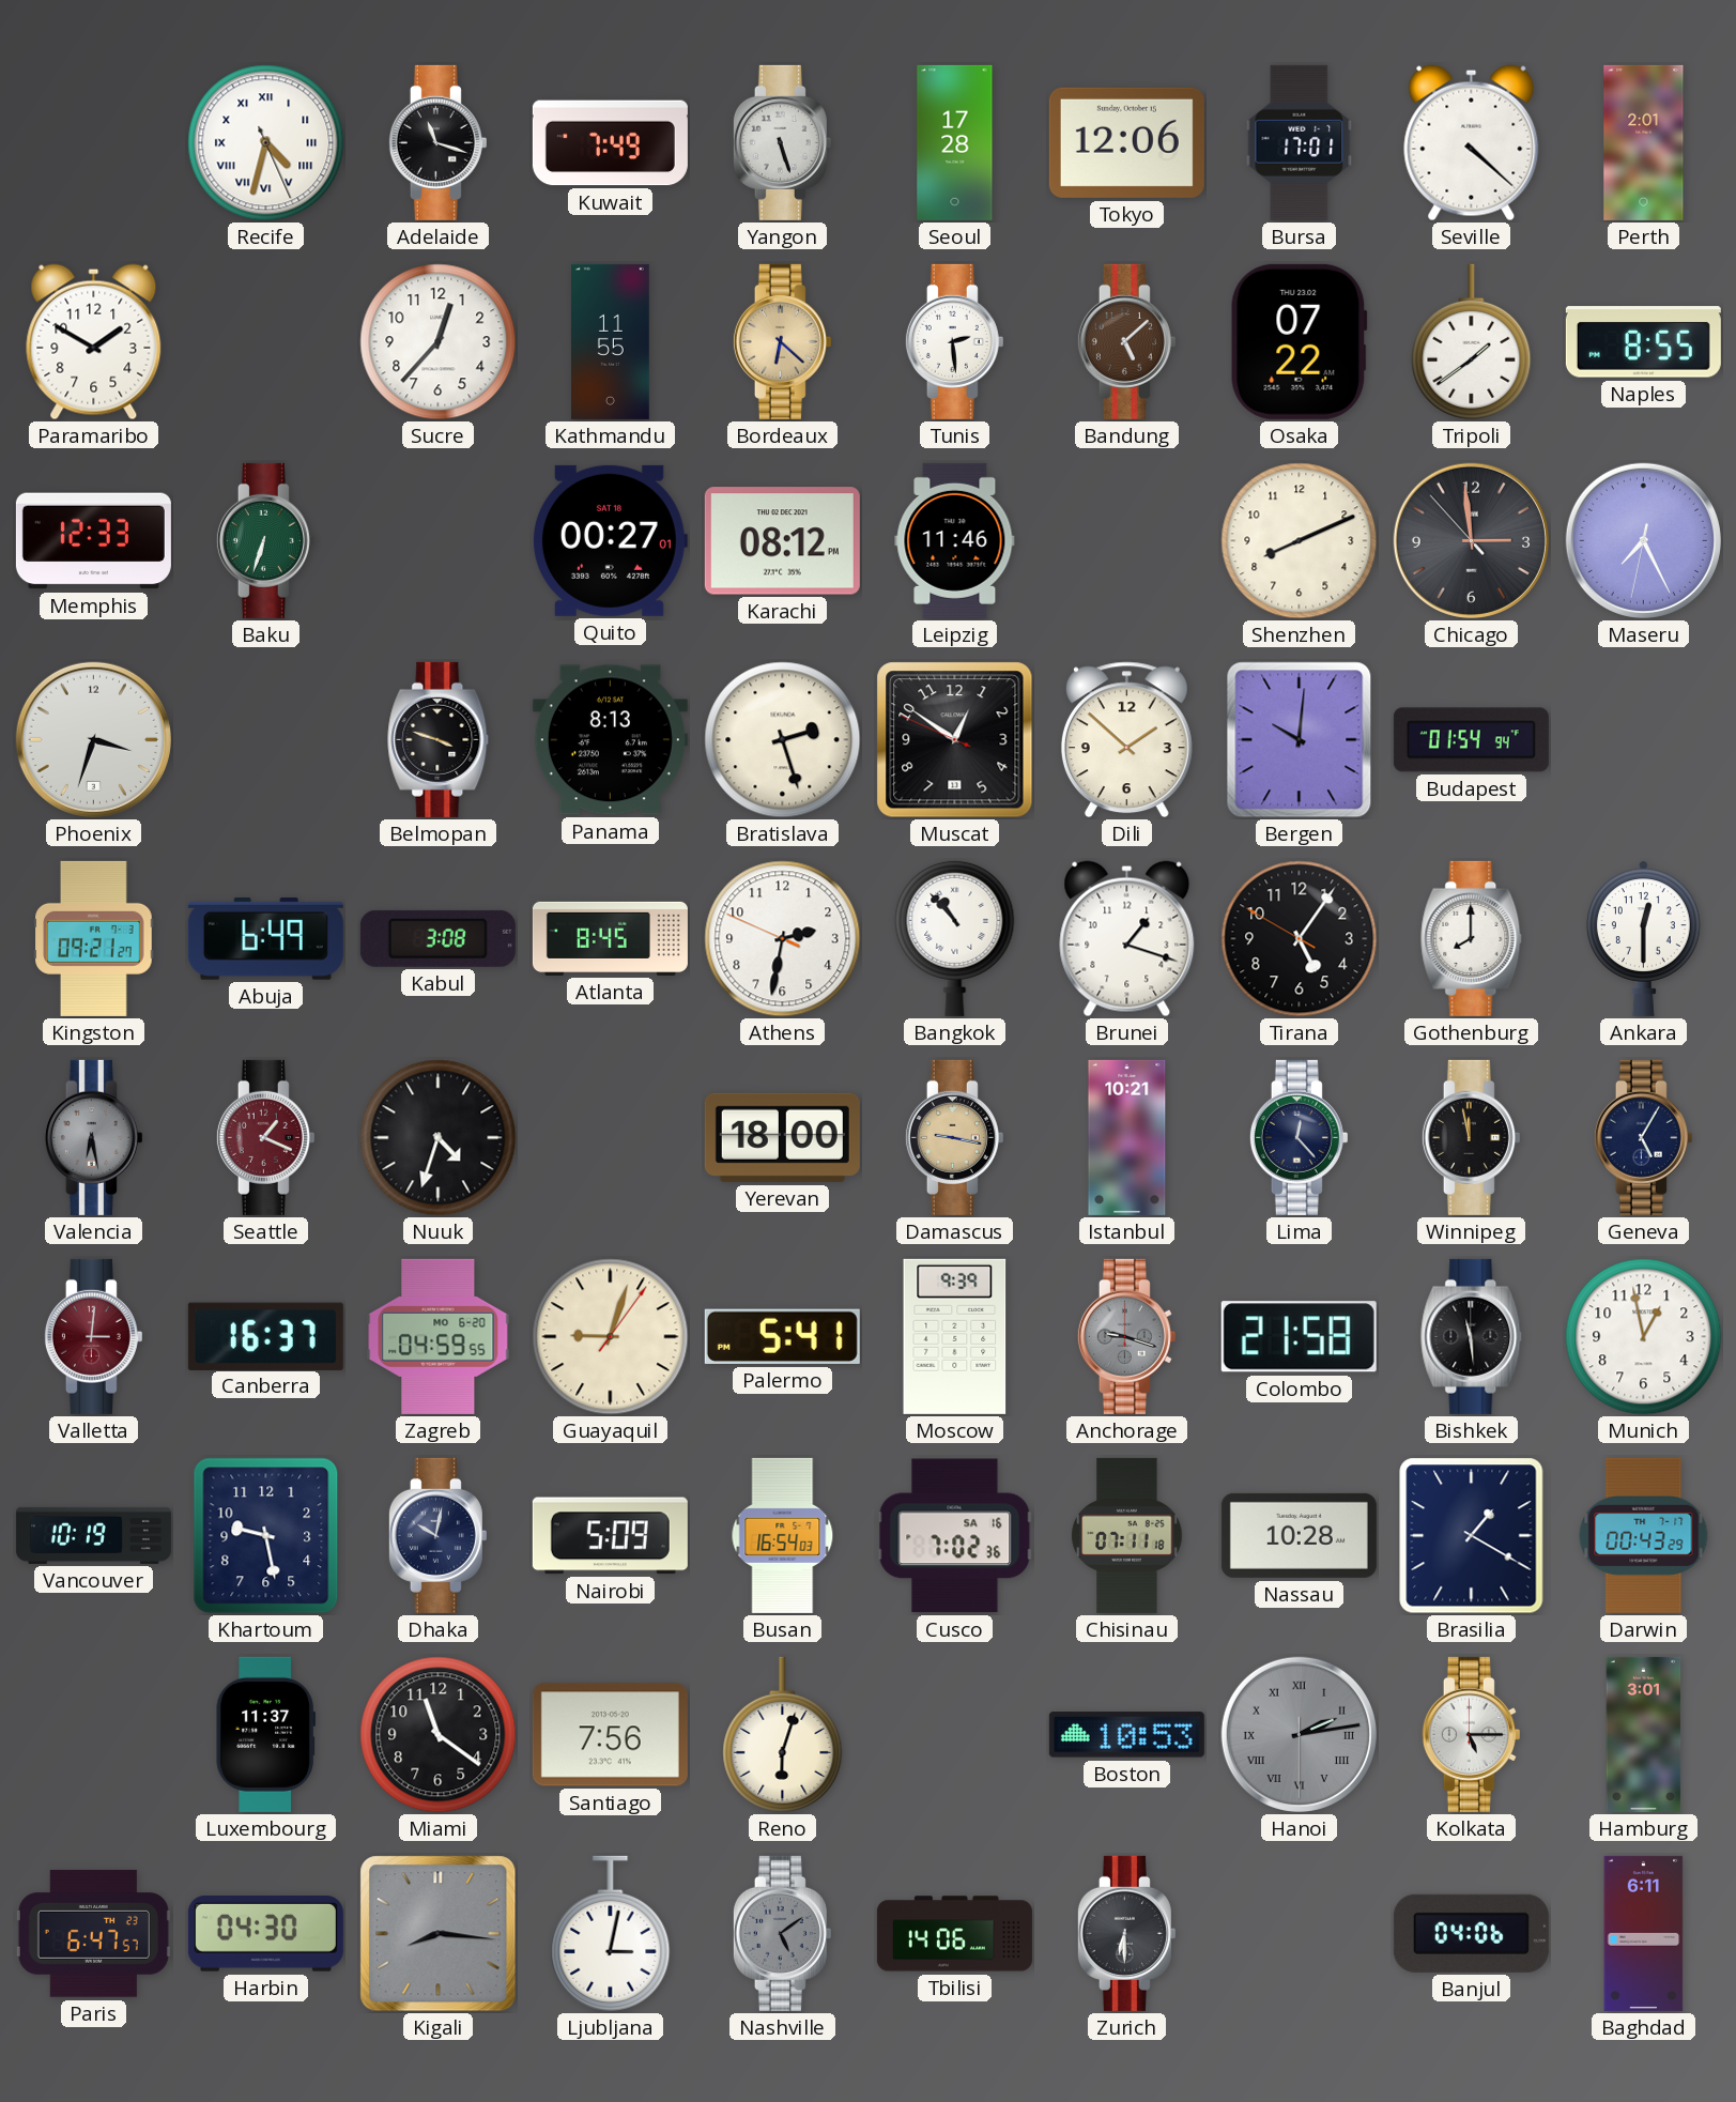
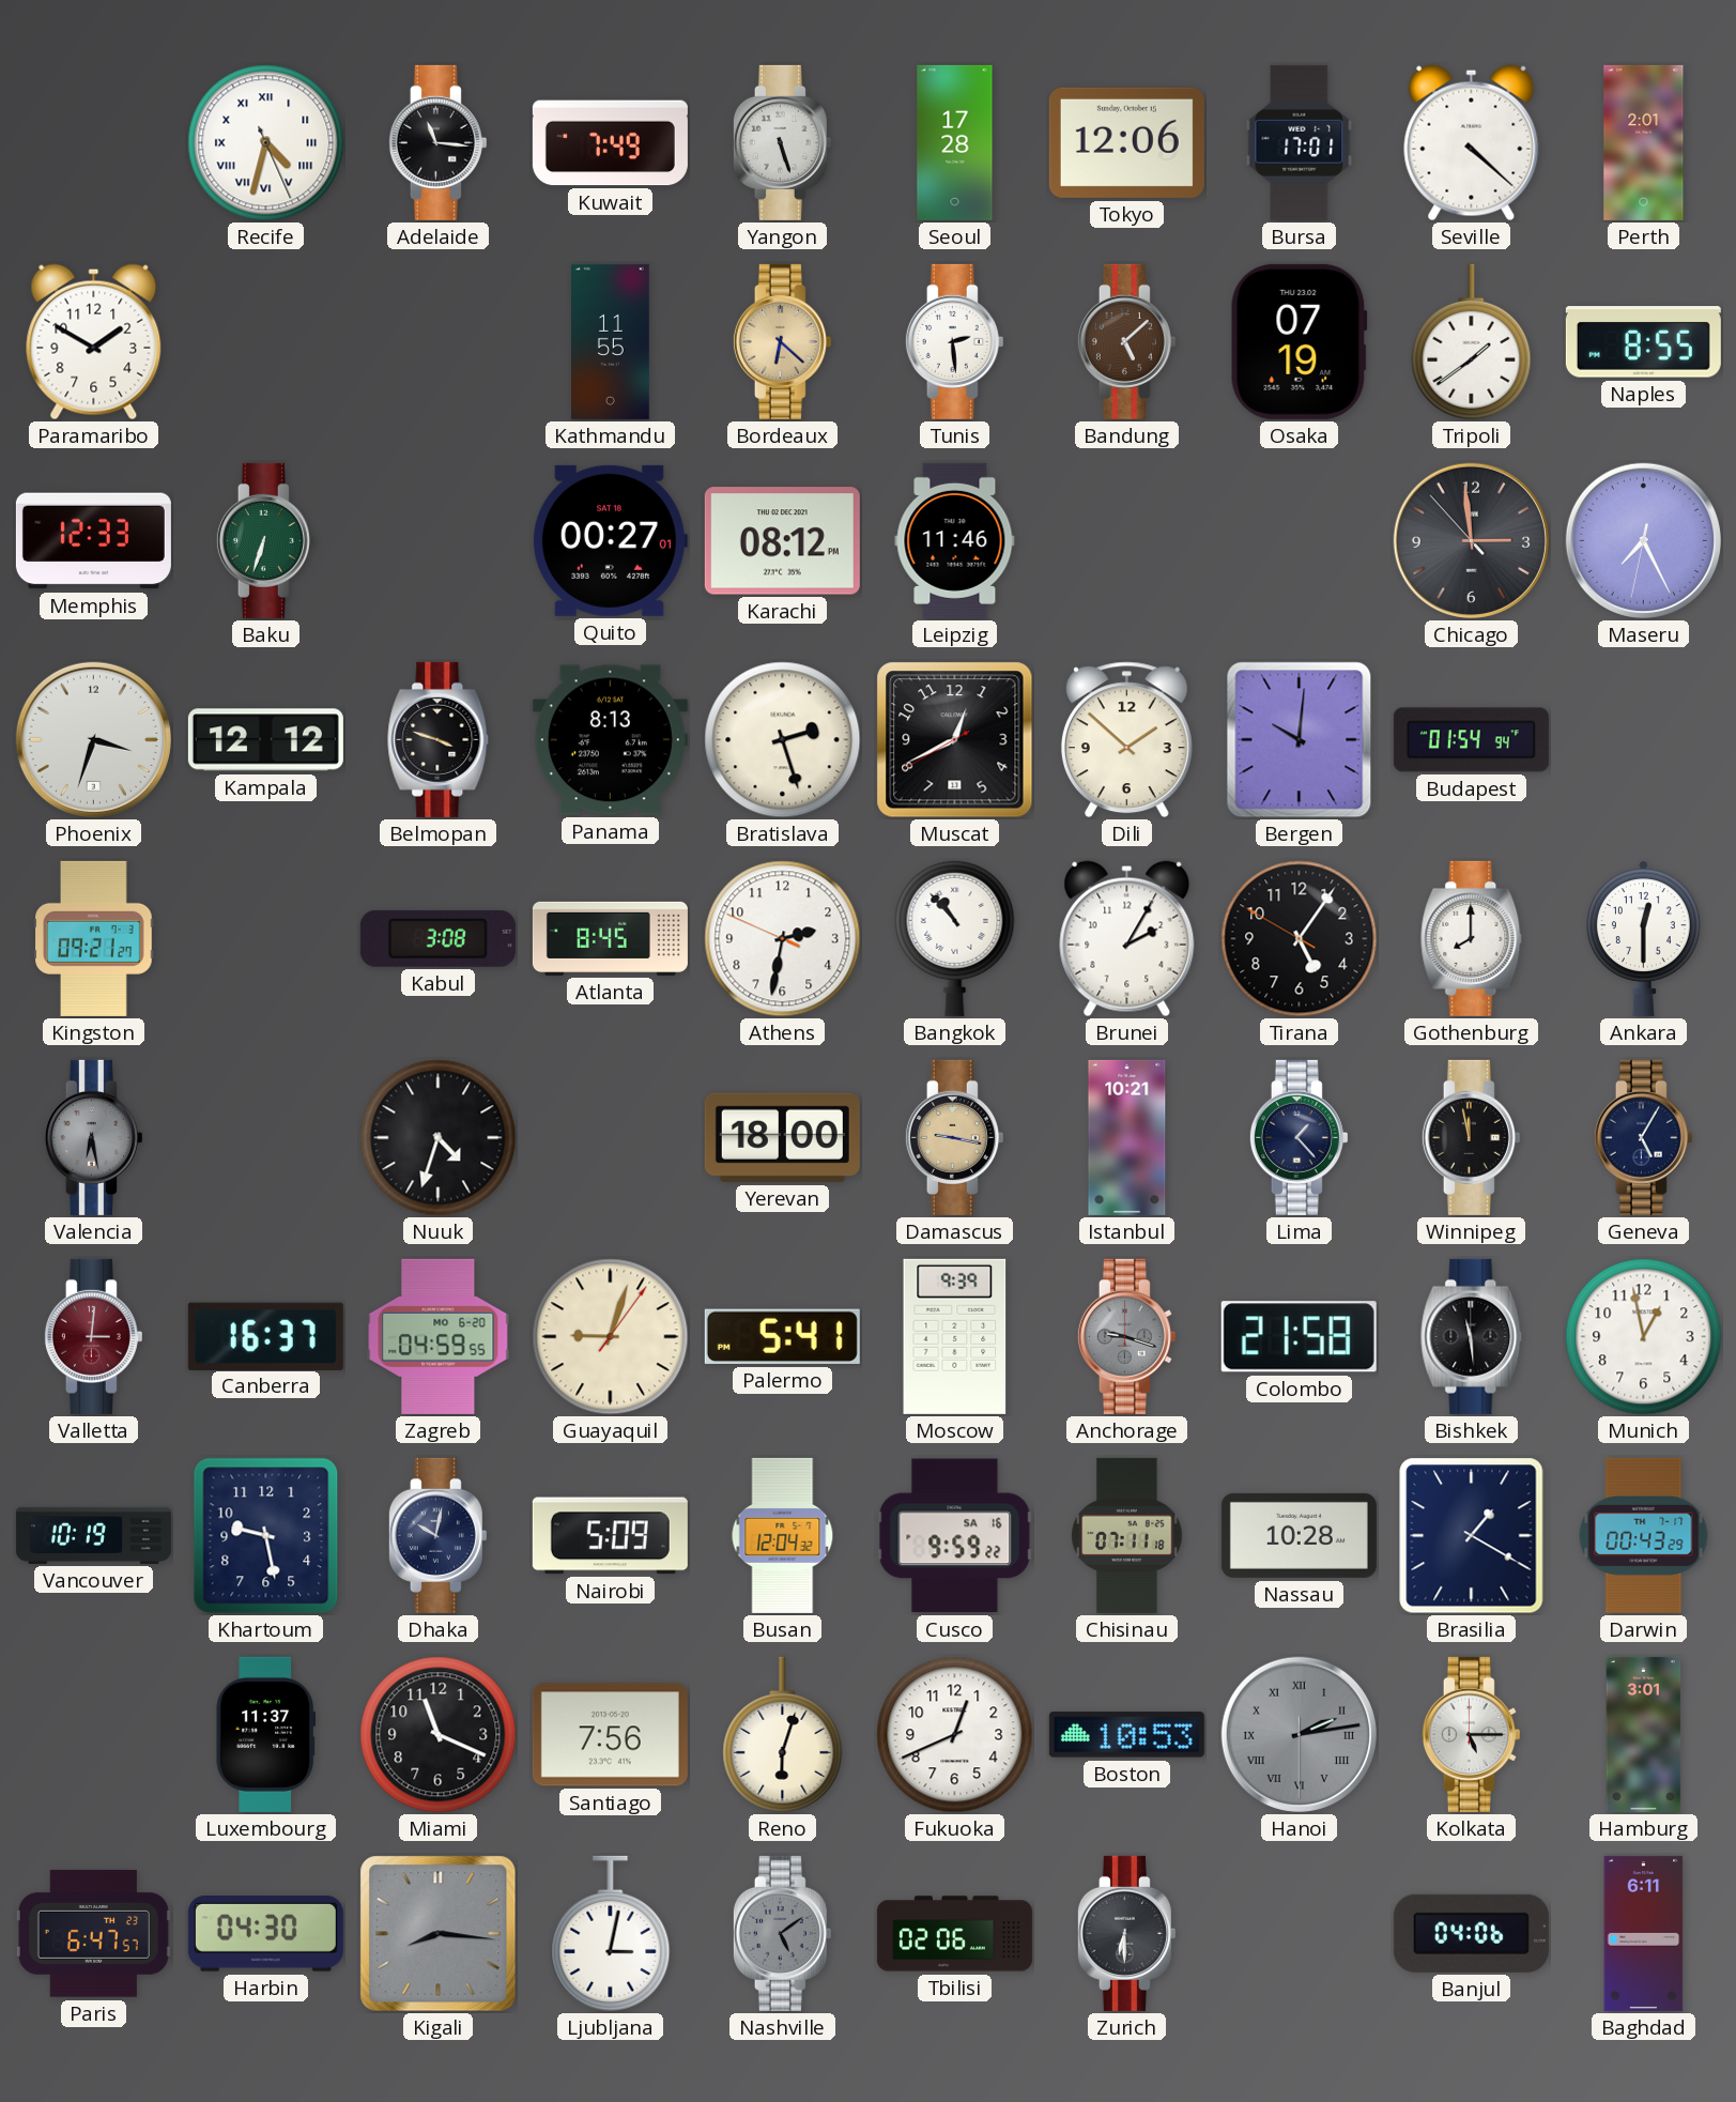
Adelaide: 11:18 -> 11:16 (437, 142)
Sucre: 12:37 -> none (439, 342)
Osaka: 07:22 -> 07:19 (1299, 341)
Shenzhen: 8:11 -> none (1300, 541)
Kampala: none -> 12:12 (265, 740)
Muscat: 12:50 -> 12:40 (955, 740)
Abuja: 6:49 -> none (265, 938)
Brunei: 1:18 -> 2:05 (1127, 939)
Seattle: 1:19 -> none (265, 1137)
Lima: 12:23 -> 1:23 (1299, 1137)
Busan: 16:54 -> 12:04 (783, 1535)
Cusco: 7:02 -> 9:59 (955, 1536)
Miami: 11:21 -> 11:19 (439, 1735)
Fukuoka: none -> 12:41 (955, 1735)
Tbilisi: 14:06 -> 02:06 (954, 1934)
